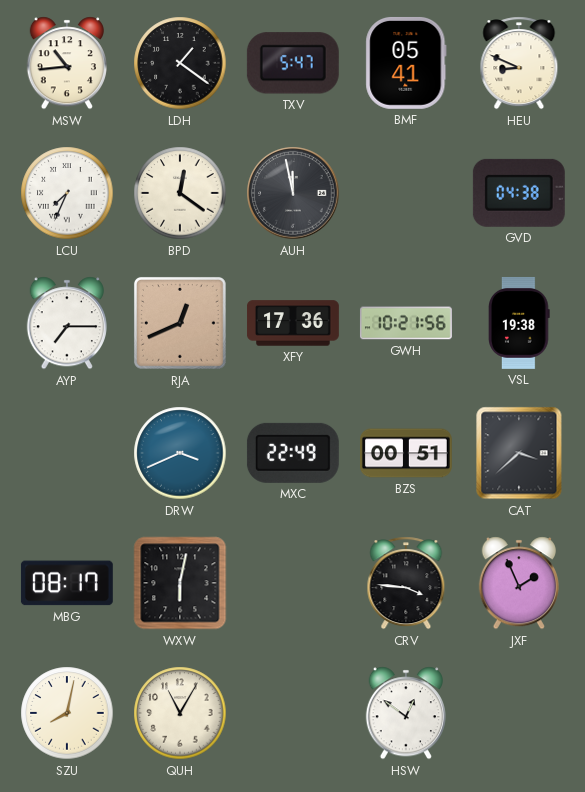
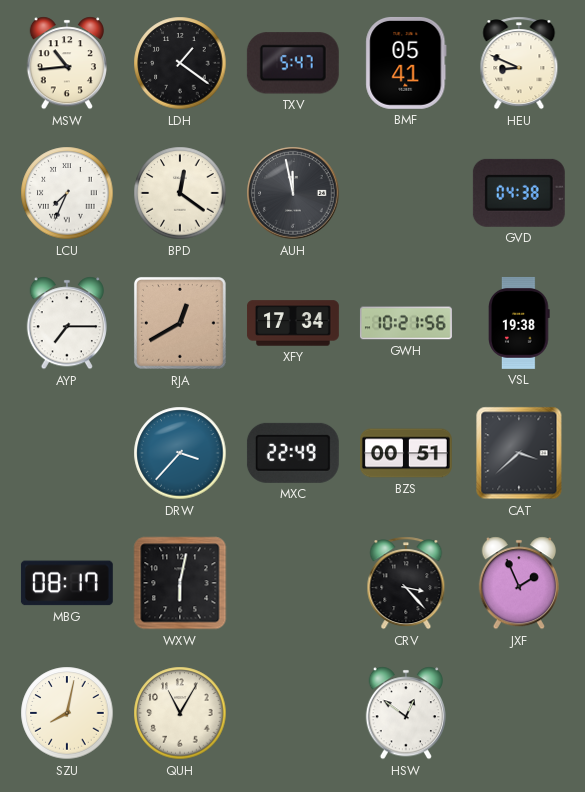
RJA: 12:41 -> 12:40 (180, 323)
XFY: 17:36 -> 17:34 (294, 323)
DRW: 3:41 -> 3:37 (180, 453)
CRV: 3:46 -> 3:23 (406, 583)
